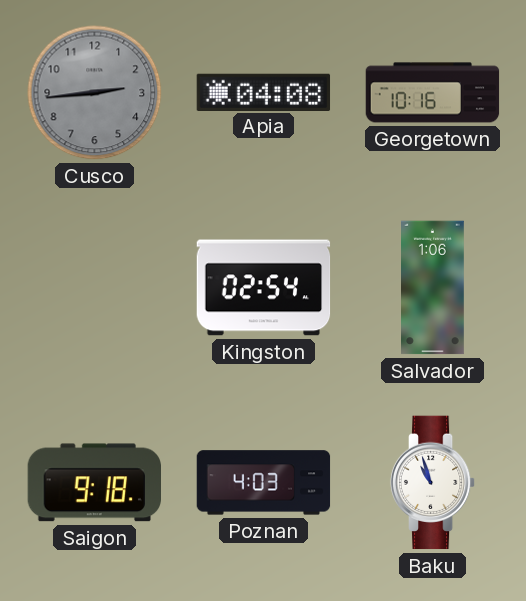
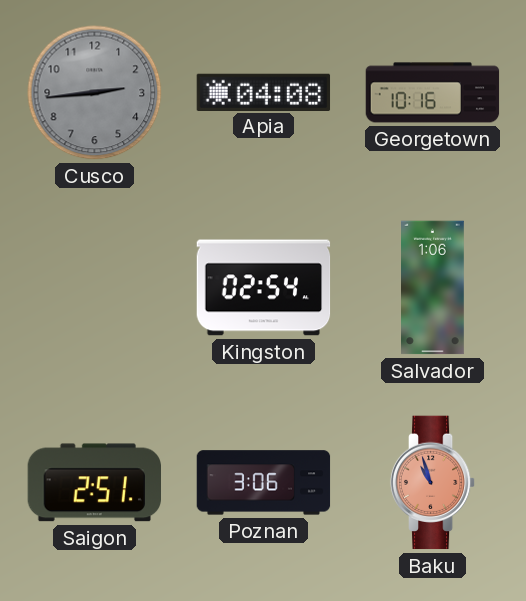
Saigon: 9:18 -> 2:51 (94, 483)
Poznan: 4:03 -> 3:06 (264, 483)
Baku dial: white -> salmon (433, 483)
